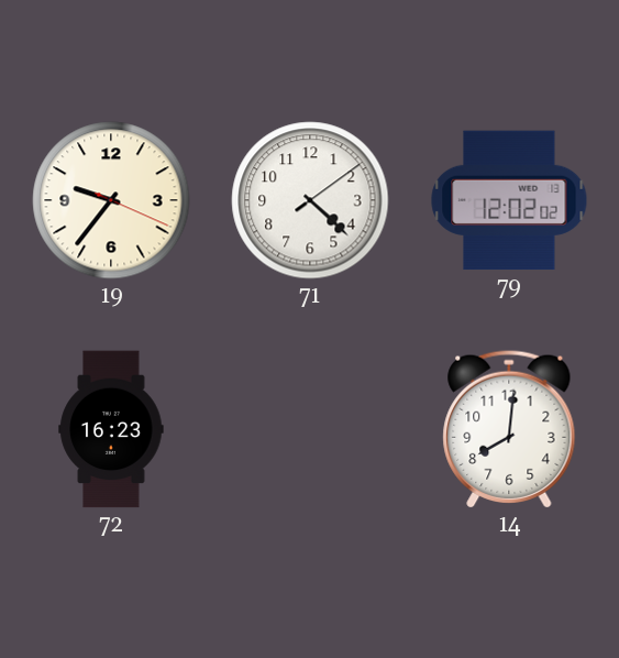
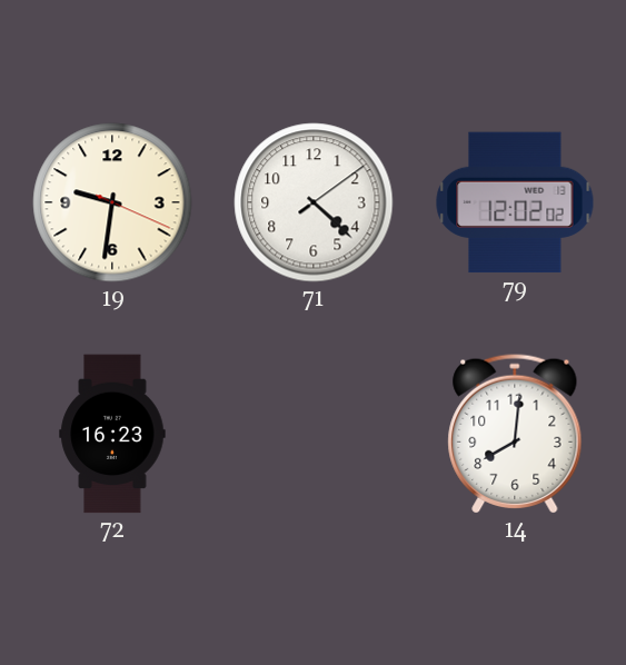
19: 9:36 -> 9:31 (112, 202)
